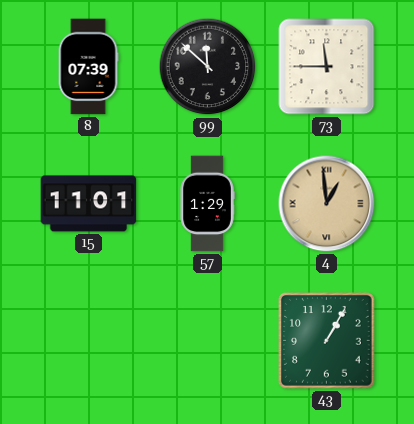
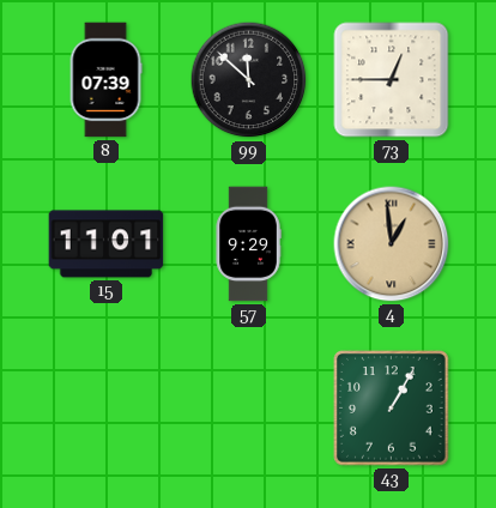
73: 11:45 -> 12:45 (392, 80)
57: 1:29 -> 9:29 (248, 244)
